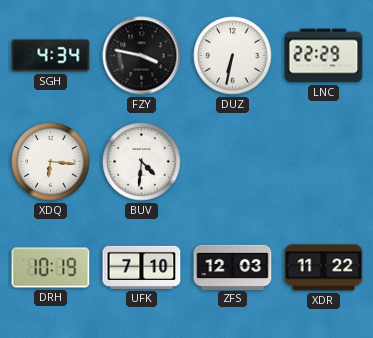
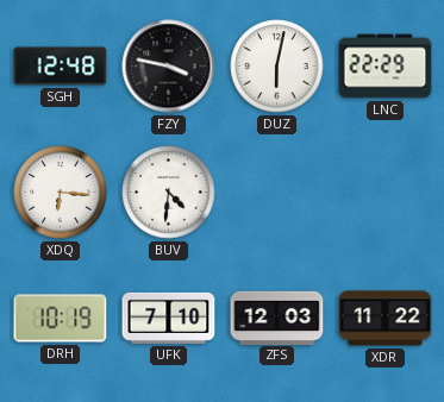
SGH: 4:34 -> 12:48 (61, 67)
DUZ: 6:32 -> 6:02 (277, 67)
